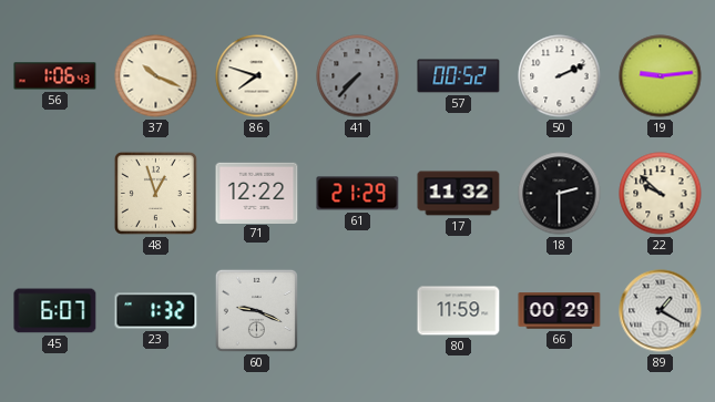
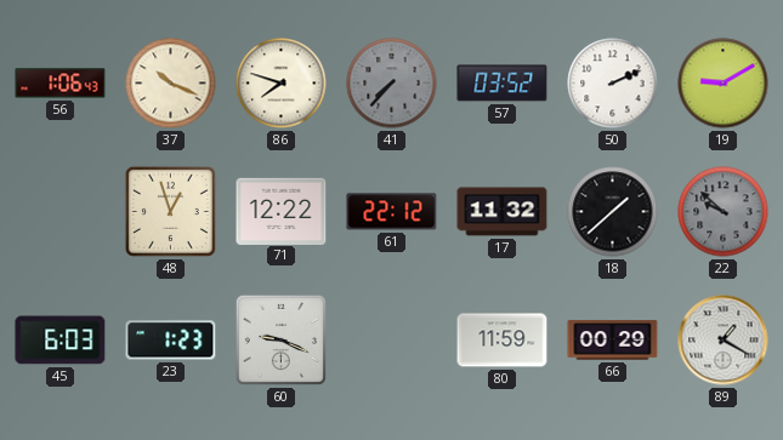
57: 00:52 -> 03:52 (503, 84)
19: 9:14 -> 9:10 (724, 84)
61: 21:29 -> 22:12 (392, 212)
18: 2:30 -> 1:38 (613, 212)
22 dial: cream -> grey (724, 212)
45: 6:07 -> 6:03 (61, 341)
23: 1:32 -> 1:23 (171, 341)
